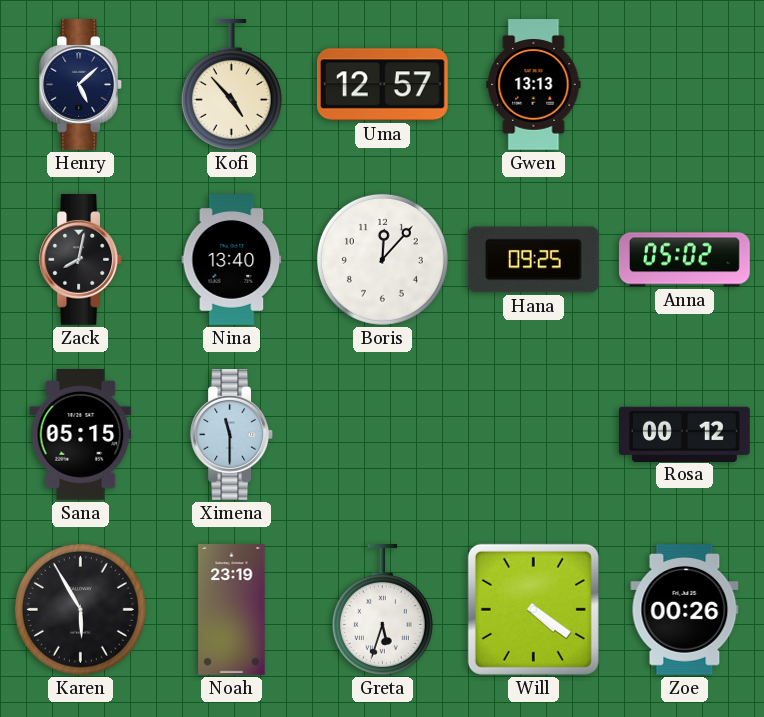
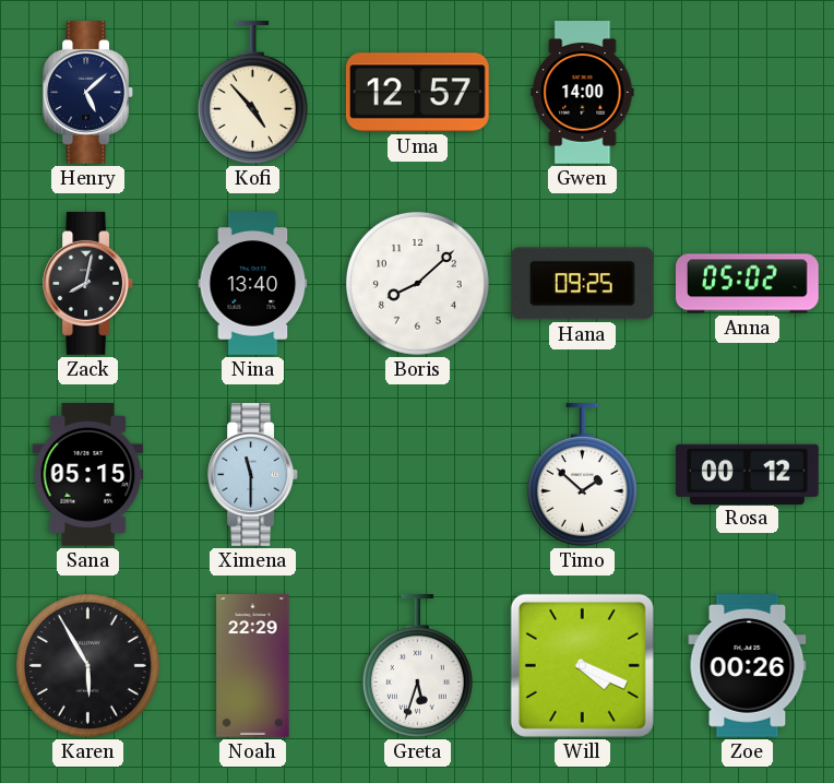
Gwen: 13:13 -> 14:00 (583, 93)
Boris: 12:07 -> 8:08 (417, 283)
Timo: none -> 1:52 (582, 475)
Noah: 23:19 -> 22:29 (253, 666)
Will: 4:21 -> 4:19 (582, 665)
